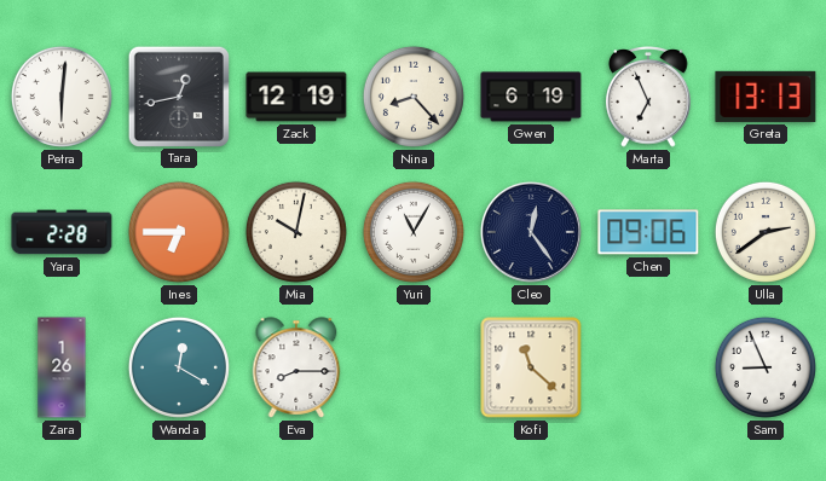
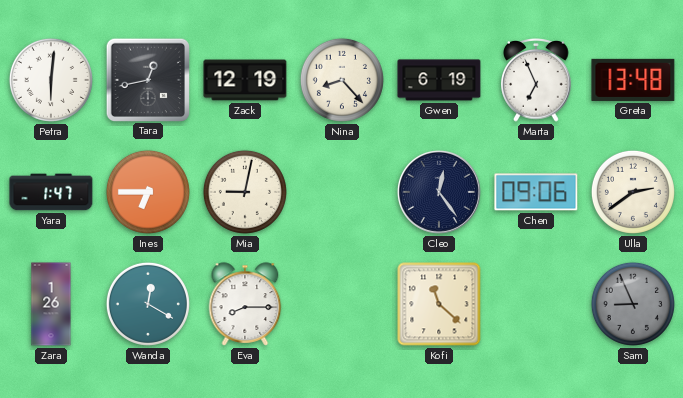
Greta: 13:13 -> 13:48 (633, 80)
Yara: 2:28 -> 1:47 (51, 192)
Mia: 10:02 -> 9:02 (245, 192)
Yuri: 11:05 -> none (414, 232)
Sam dial: white -> grey (633, 304)
